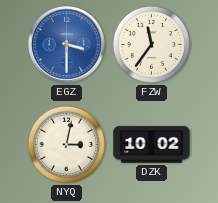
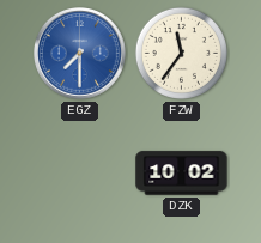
EGZ: 3:30 -> 7:30 (80, 54)
NYQ: 3:02 -> none (66, 144)
